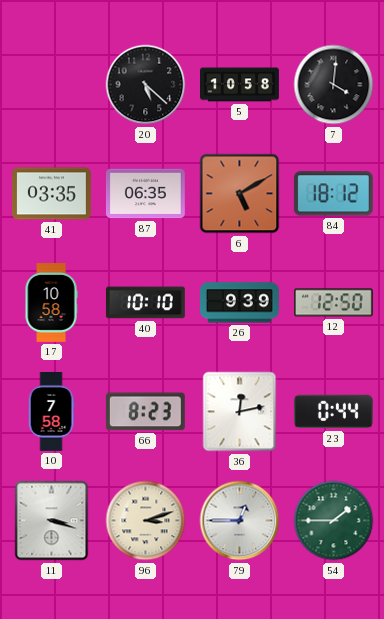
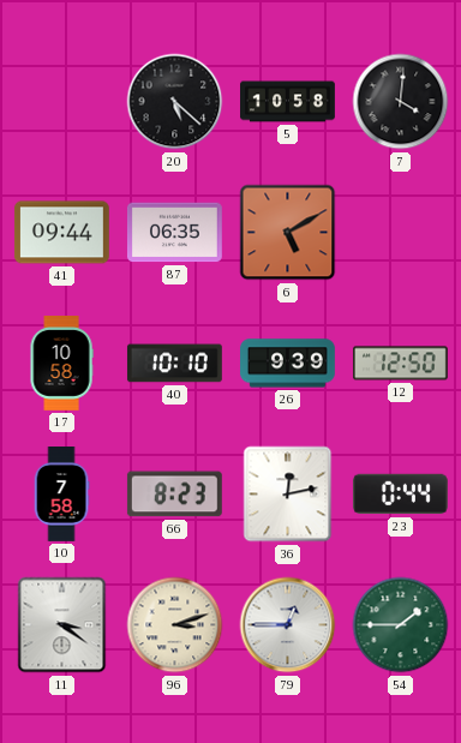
41: 03:35 -> 09:44 (61, 233)
84: 18:12 -> none (333, 194)
11: 3:18 -> 3:21 (62, 625)
